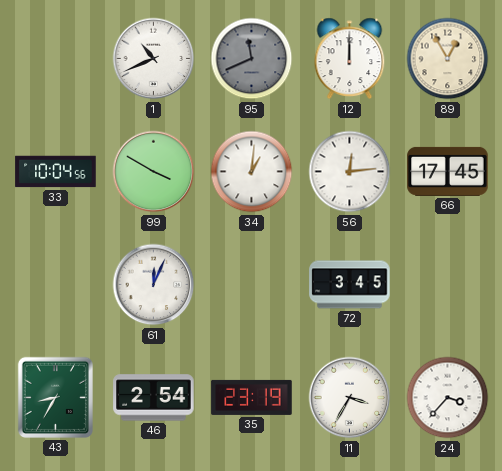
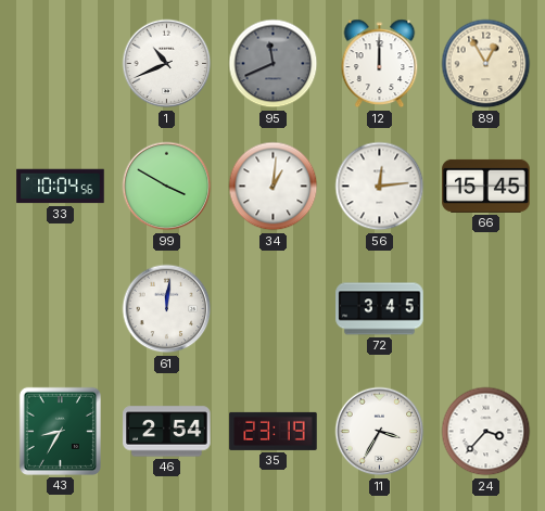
66: 17:45 -> 15:45 (486, 186)
61: 12:04 -> 12:01 (167, 309)
